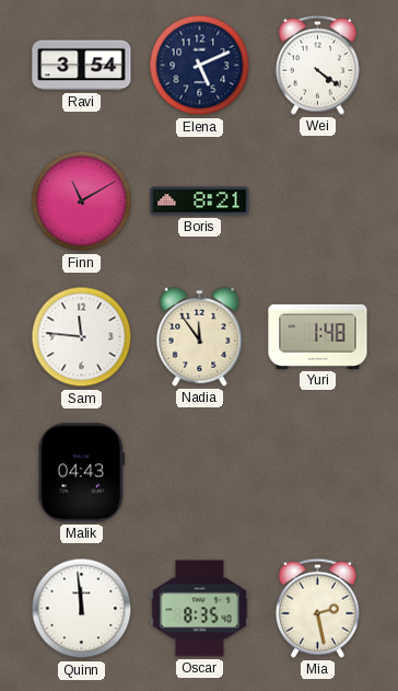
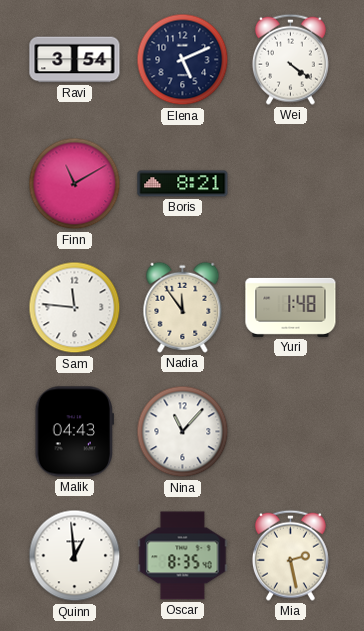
Nina: none -> 11:07 (183, 432)
Quinn: 11:59 -> 12:59 (75, 556)
